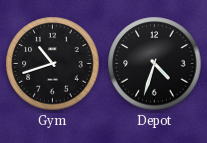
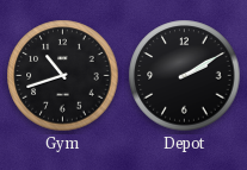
Depot: 4:33 -> 2:10 (185, 76)
